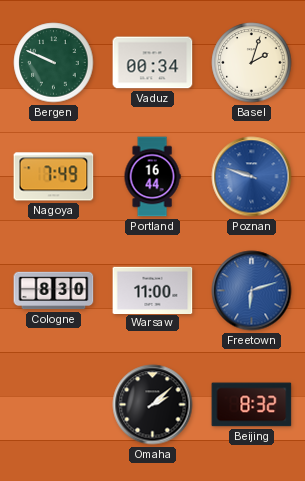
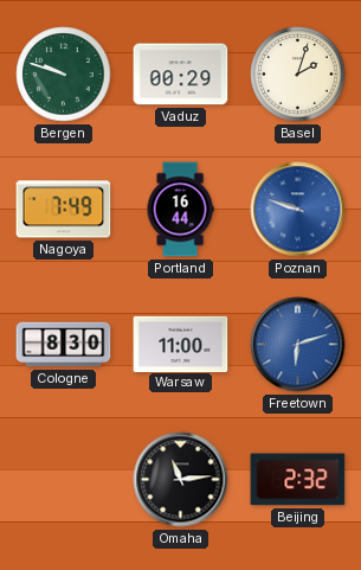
Bergen: 9:49 -> 9:48 (64, 75)
Vaduz: 00:34 -> 00:29 (181, 75)
Omaha: 2:08 -> 11:14 (181, 480)
Beijing: 8:32 -> 2:32 (298, 480)
